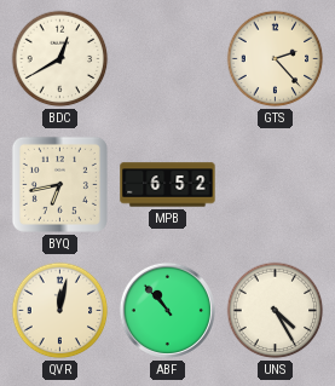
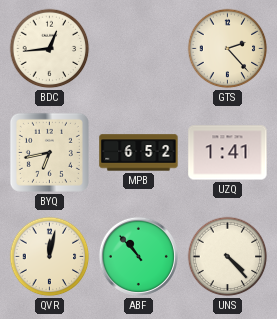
BDC: 12:40 -> 12:44 (50, 49)
UZQ: none -> 1:41 (228, 153)
UNS: 4:25 -> 4:23 (228, 257)
